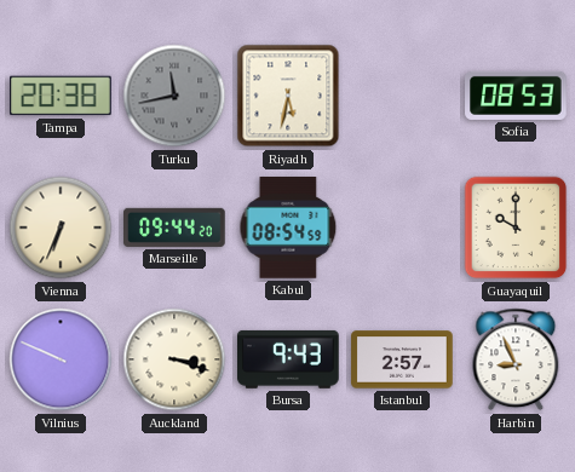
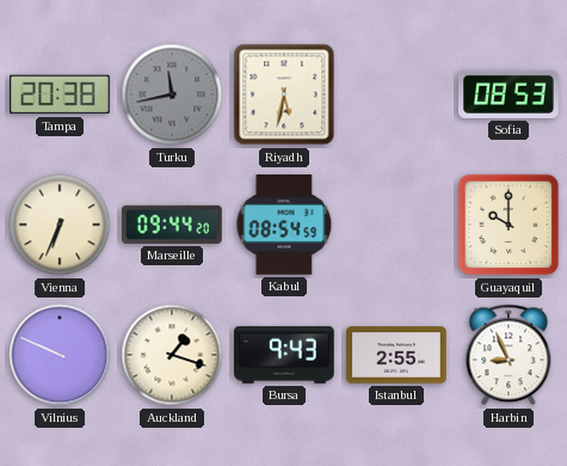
Auckland: 3:18 -> 1:18 (172, 355)
Istanbul: 2:57 -> 2:55 (396, 355)
